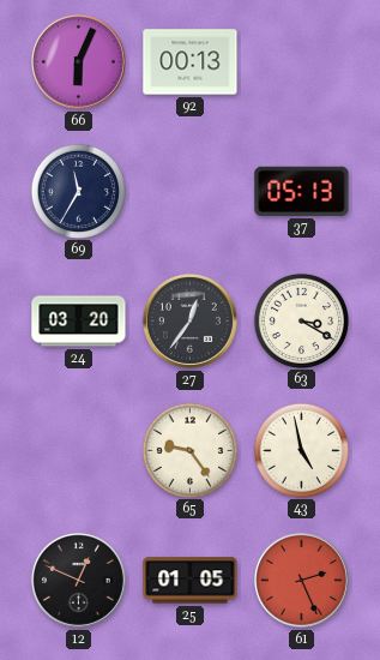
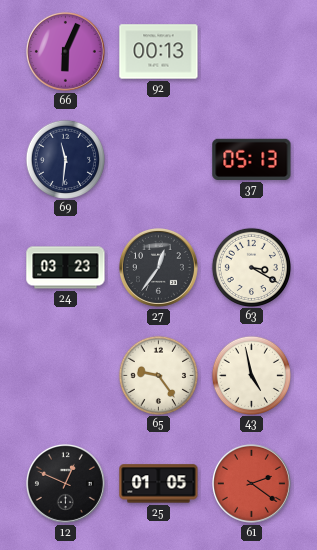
69: 11:35 -> 11:31 (65, 159)
24: 03:20 -> 03:23 (66, 268)
61: 2:26 -> 2:21 (251, 483)
